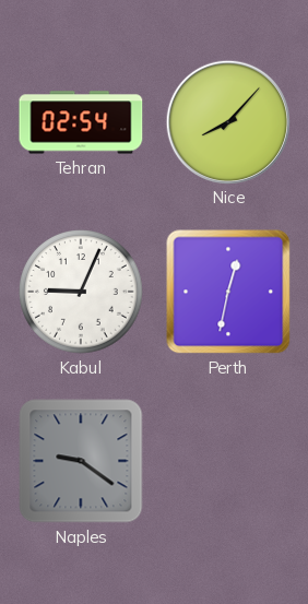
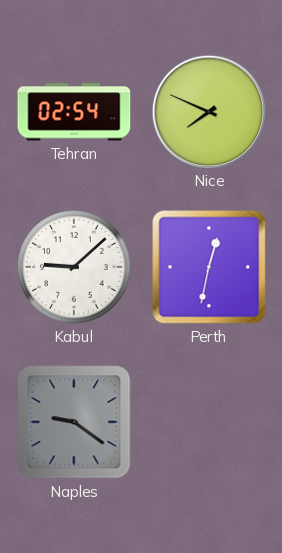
Nice: 8:07 -> 7:49 (208, 111)
Kabul: 9:04 -> 9:08 (74, 267)
